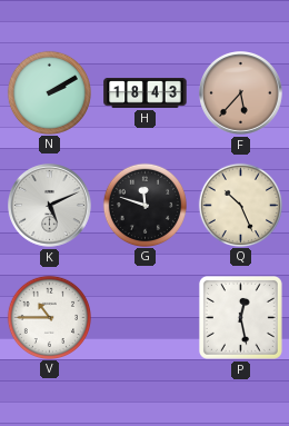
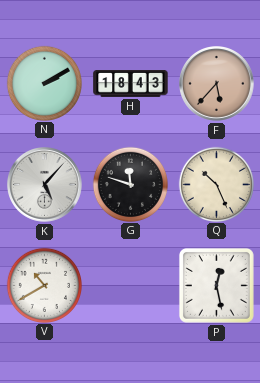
K: 5:11 -> 5:07 (45, 185)
V: 10:45 -> 10:40 (44, 285)
